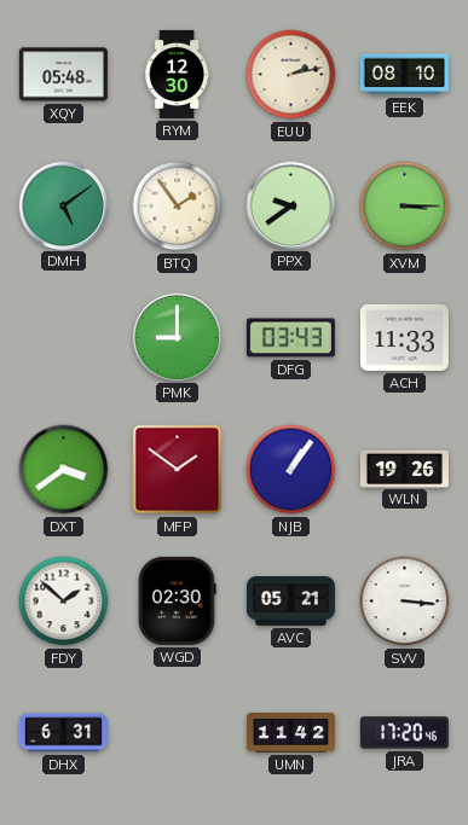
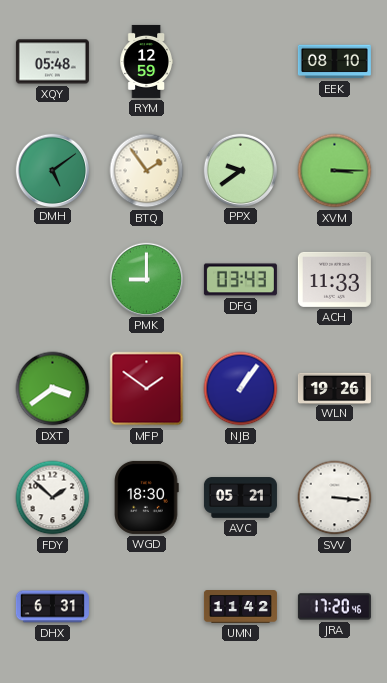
RYM: 12:30 -> 12:59 (146, 61)
EUU: 2:13 -> none (291, 75)
WGD: 02:30 -> 18:30 (147, 497)
